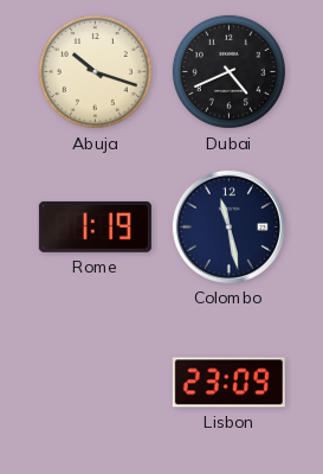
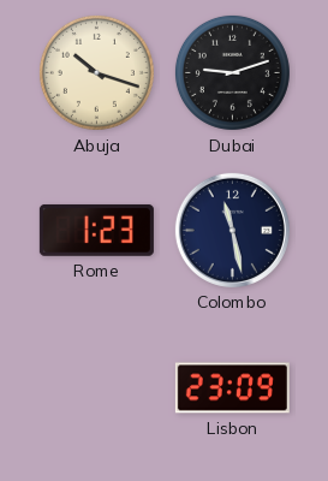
Dubai: 4:41 -> 9:12 (232, 72)
Rome: 1:19 -> 1:23 (96, 230)
